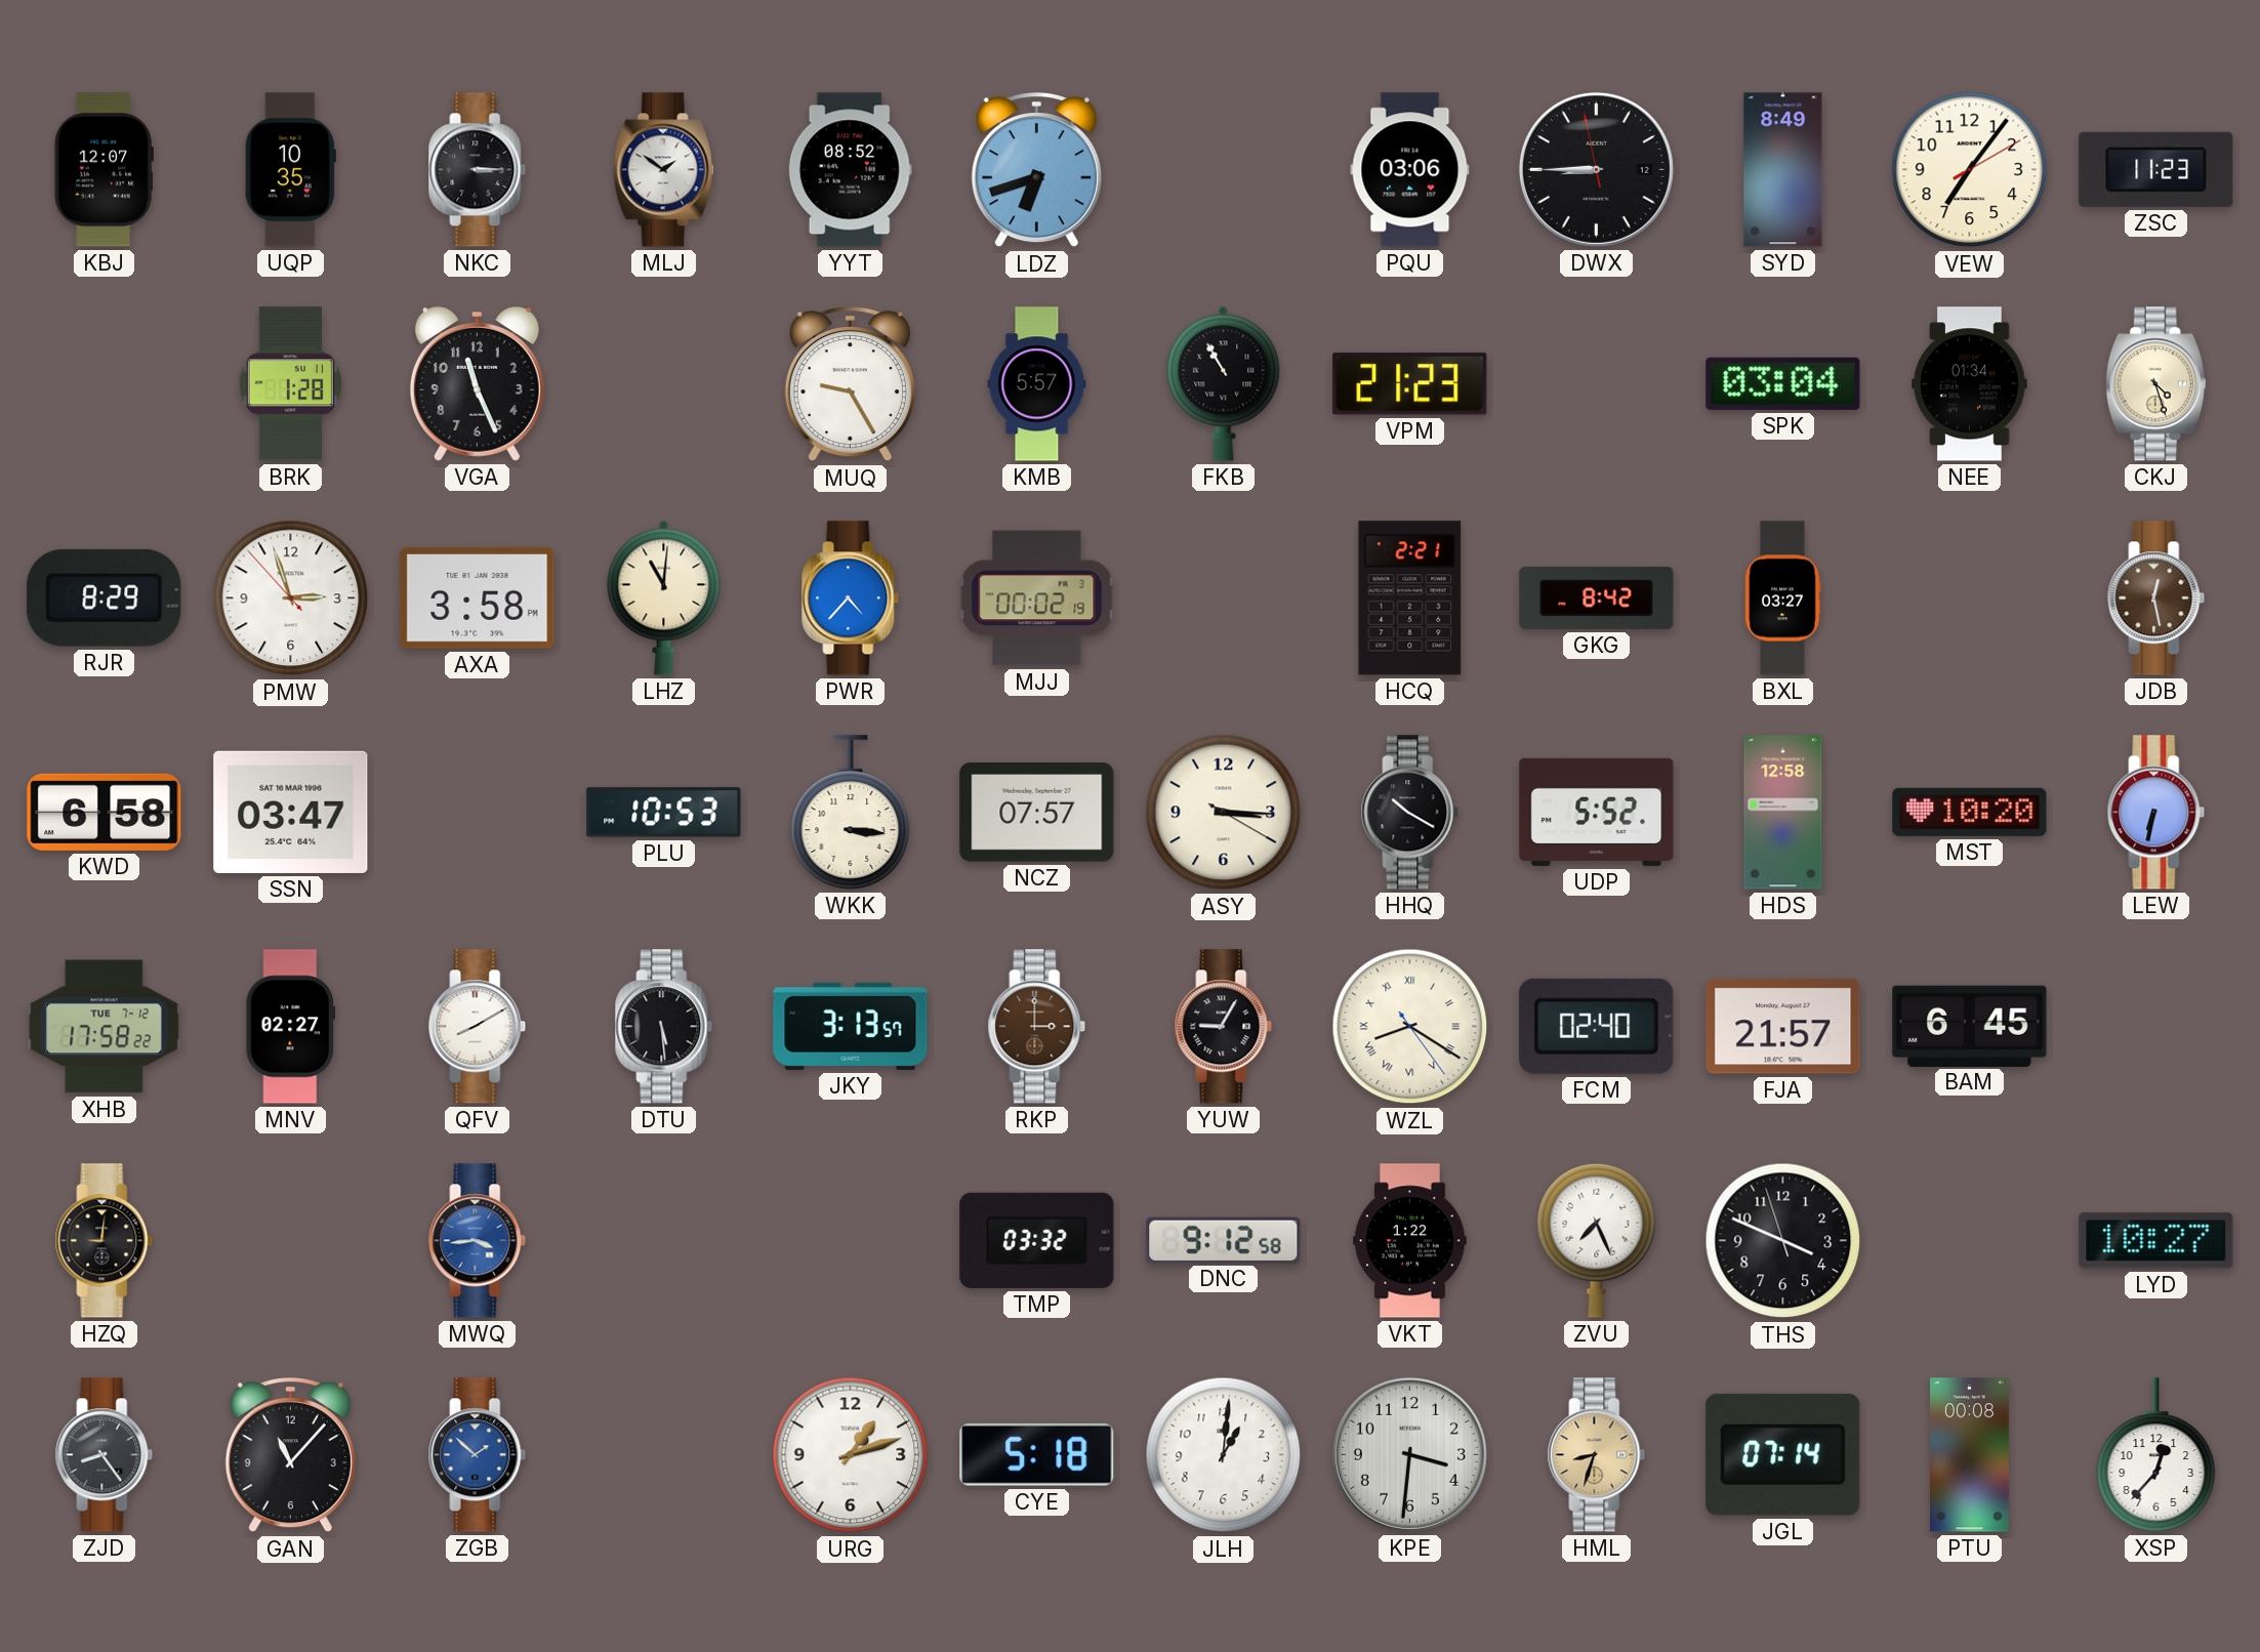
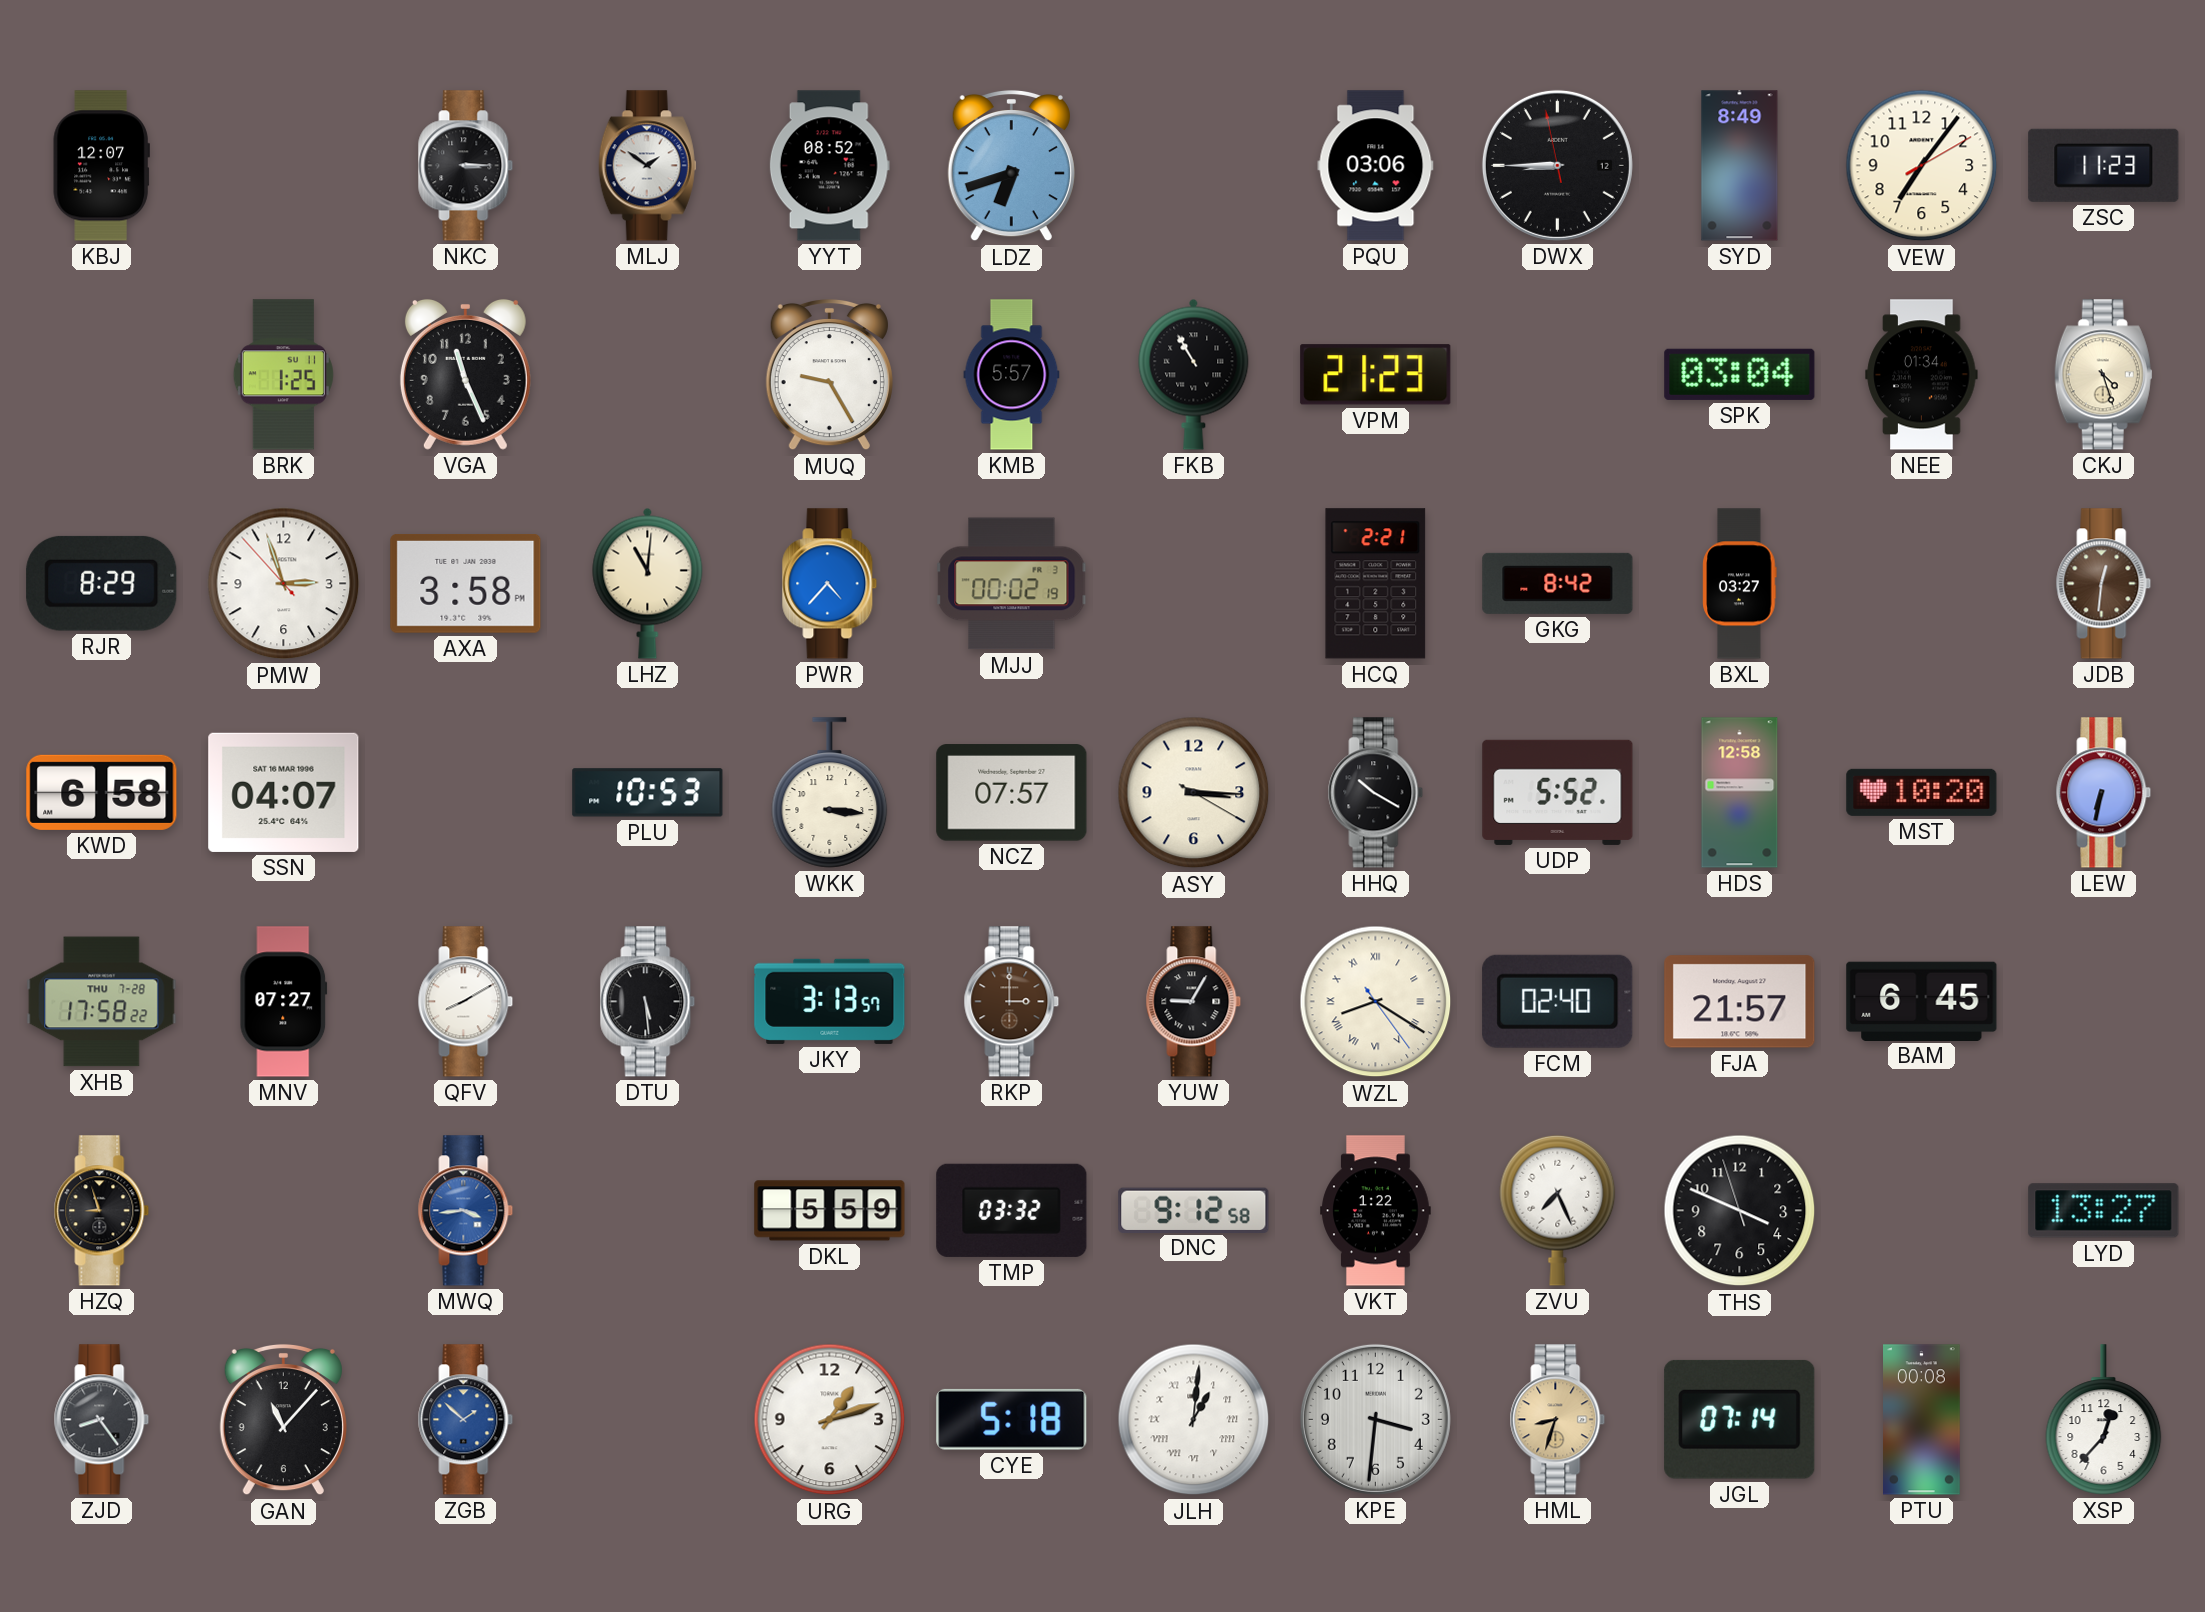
UQP: 10:35 -> none (290, 170)
BRK: 1:28 -> 1:25 (283, 375)
JDB: 12:28 -> 12:31 (2104, 584)
SSN: 03:47 -> 04:07 (284, 792)
XHB date: TUE 7-12 -> THU 7-28 (102, 1002)
MNV: 02:27 -> 07:27 (284, 1002)
HZQ: 9:01 -> 8:57 (102, 1211)
DKL: none -> 5:59 (830, 1211)
LYD: 10:27 -> 13:27 (2104, 1211)
JLH numerals: Arabic -> Roman (1194, 1420)
